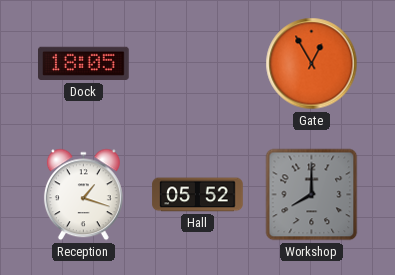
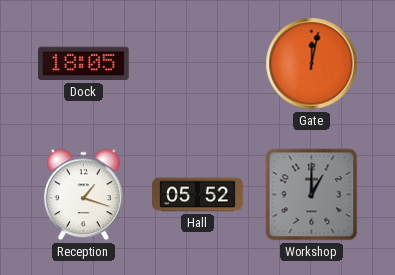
Gate: 12:55 -> 12:02 (312, 64)
Workshop: 8:00 -> 1:00 (312, 195)
